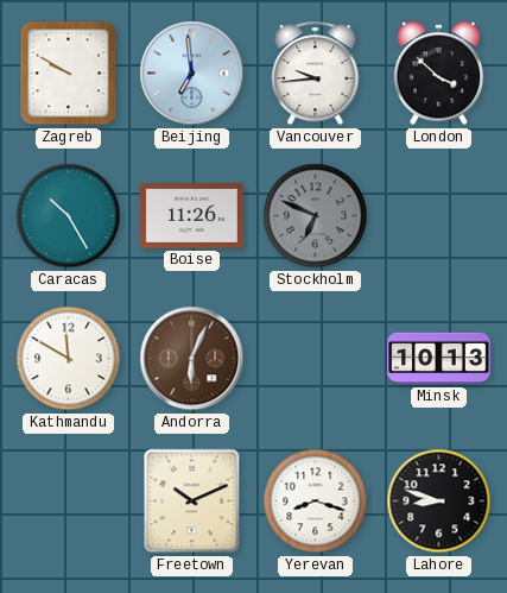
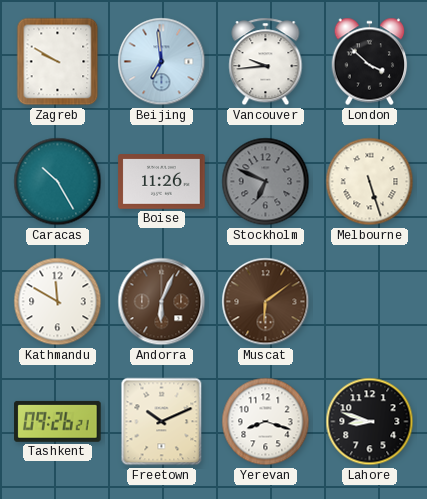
Melbourne: none -> 5:27 (370, 182)
Muscat: none -> 6:09 (266, 302)
Minsk: 10:13 -> none (439, 359)
Tashkent: none -> 09:26 (58, 421)
